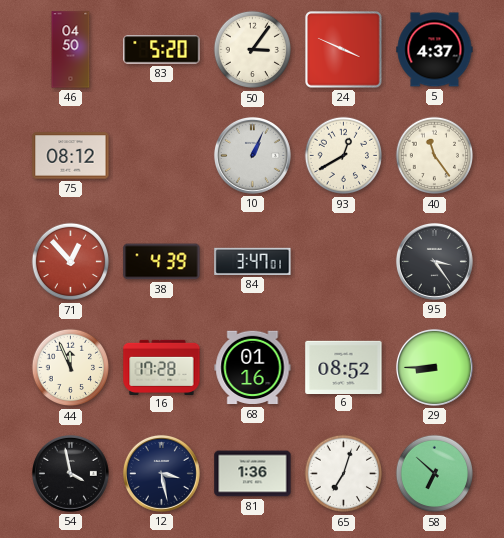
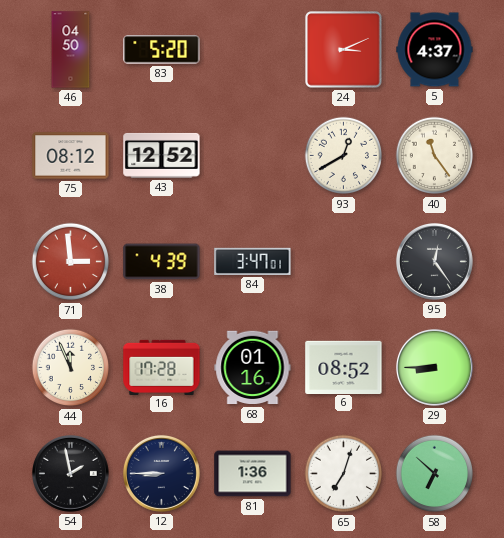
50: 3:06 -> none (253, 50)
24: 3:49 -> 3:11 (344, 50)
43: none -> 12:52 (162, 155)
10: 1:04 -> none (252, 155)
71: 12:53 -> 2:59 (71, 262)
95: 3:24 -> 12:24 (434, 261)
54: 3:58 -> 1:58 (70, 473)
12: 3:28 -> 8:45 (161, 473)
